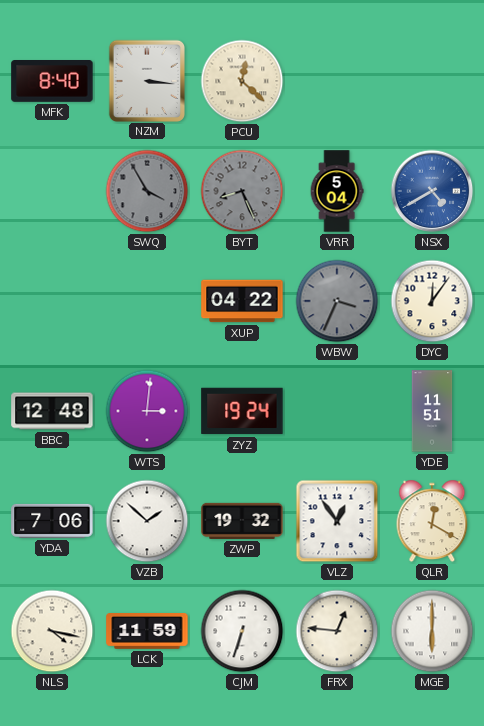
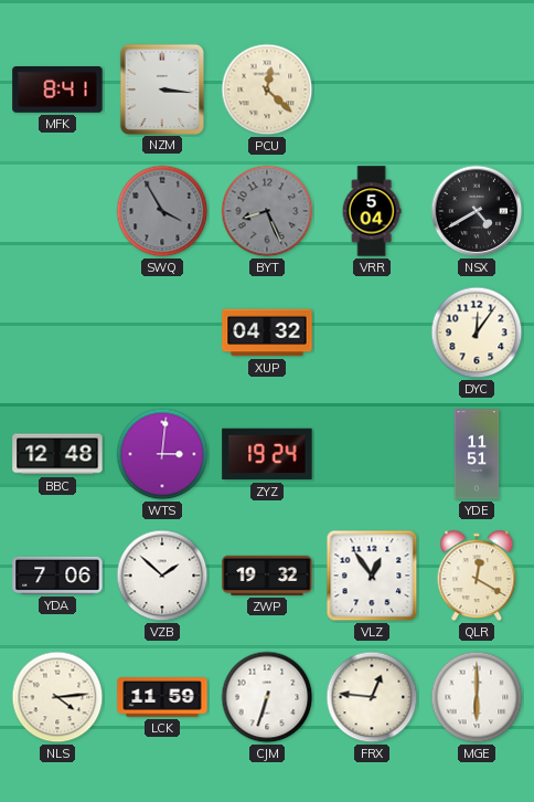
MFK: 8:40 -> 8:41 (57, 91)
NSX dial: blue -> black (477, 211)
XUP: 04:22 -> 04:32 (267, 333)
WBW: 3:34 -> none (337, 301)
NLS: 4:17 -> 4:14 (57, 697)
